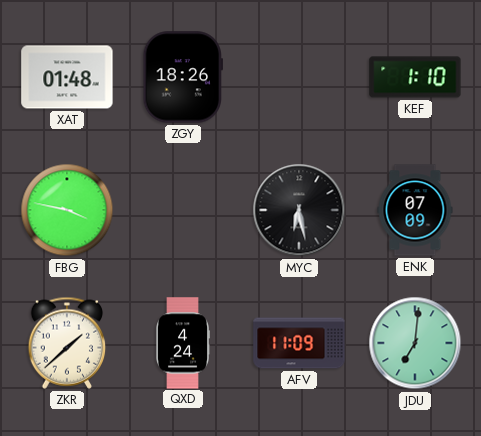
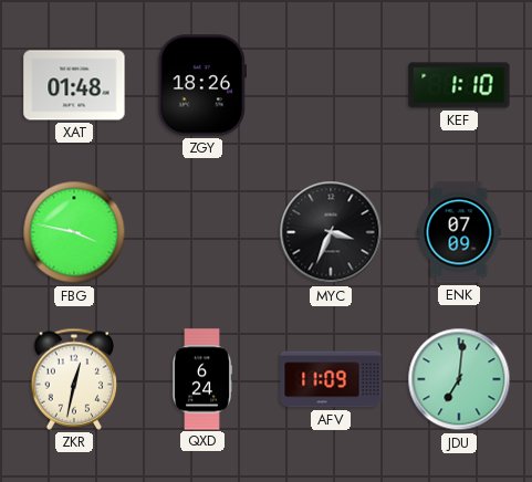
MYC: 6:28 -> 3:34 (331, 232)
ZKR: 1:38 -> 12:32 (74, 379)
QXD: 4:24 -> 6:24 (202, 379)
